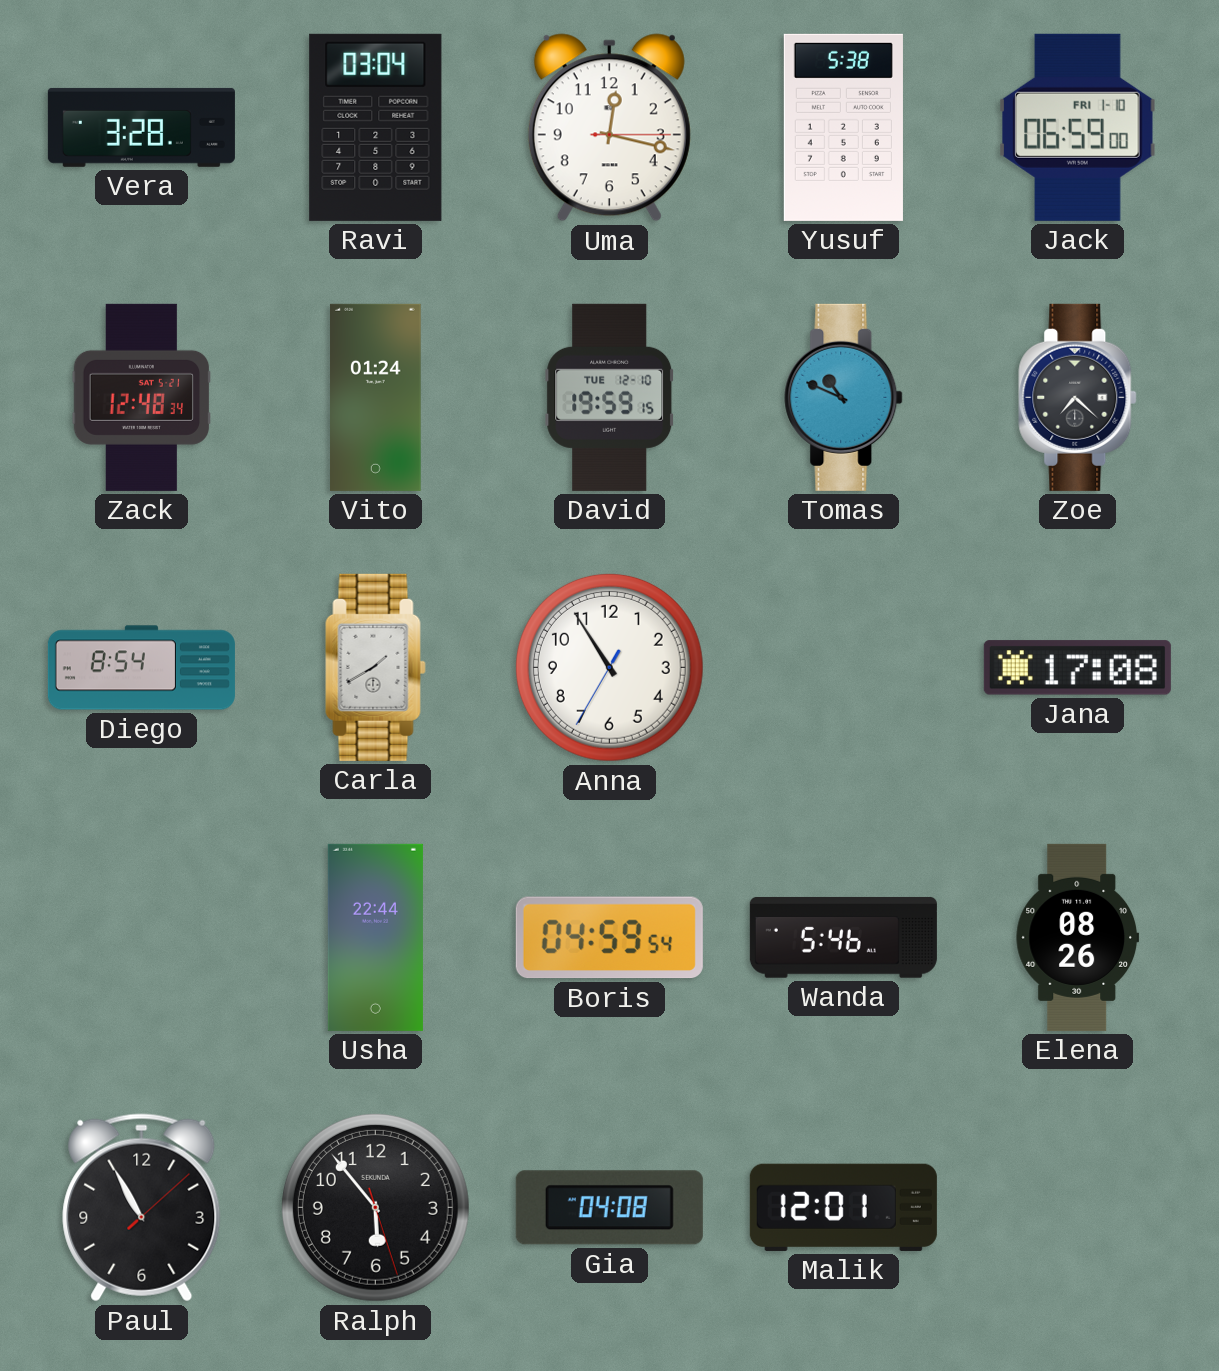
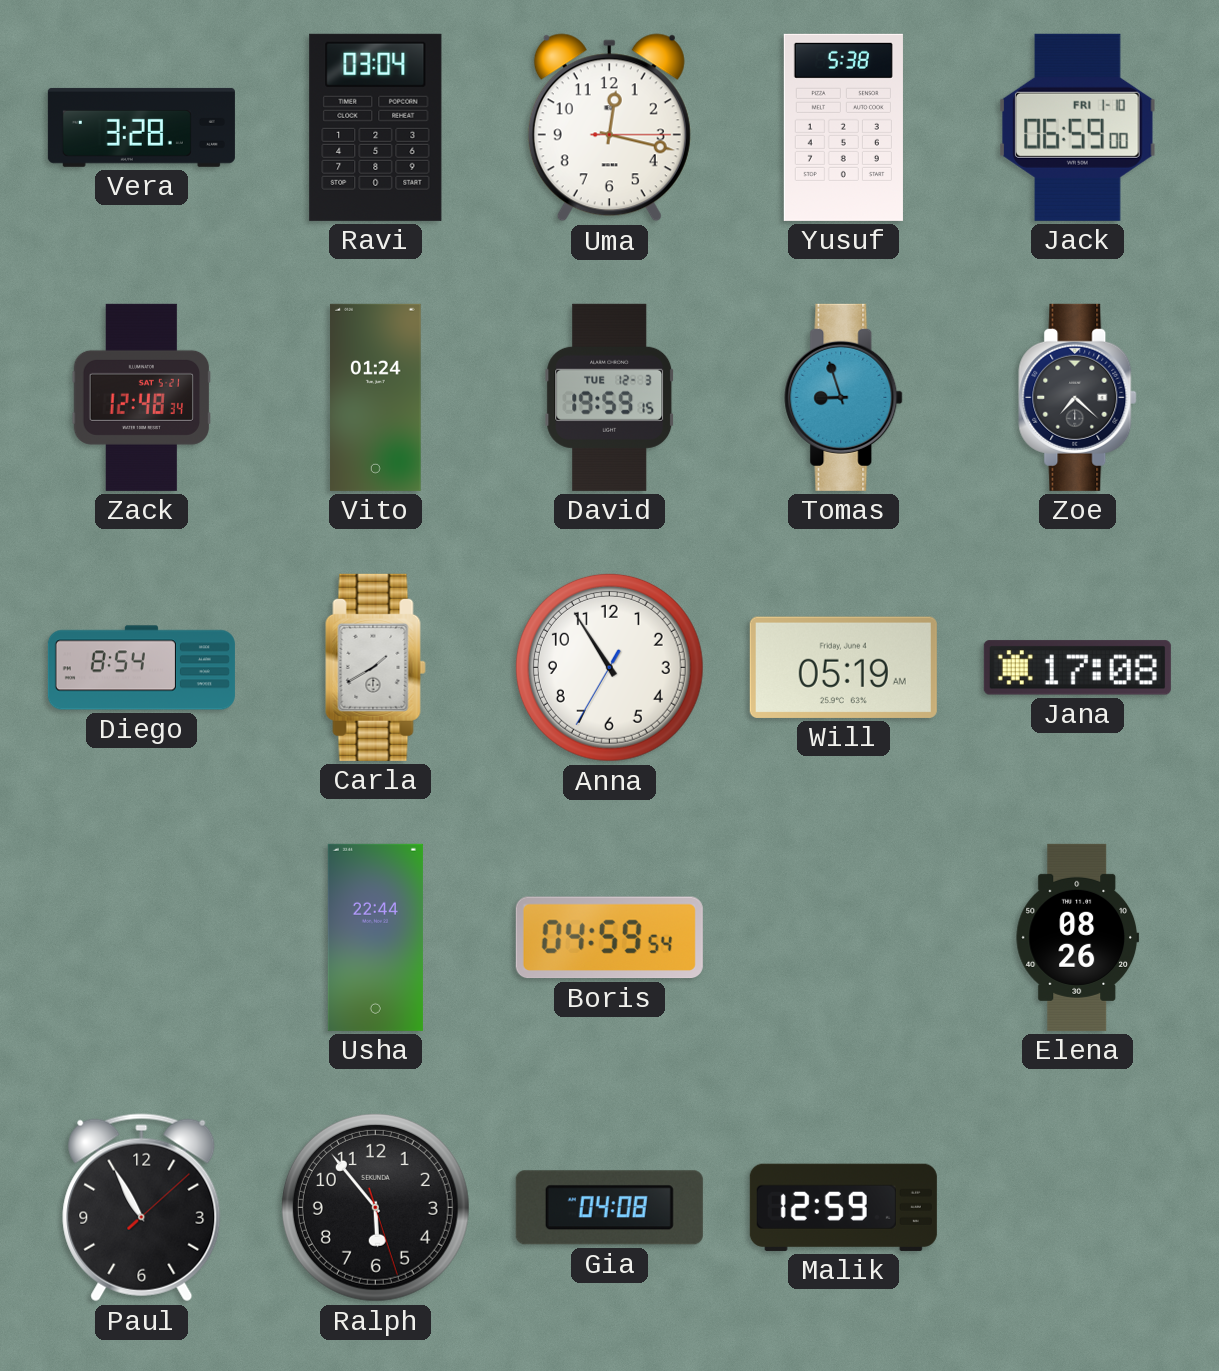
David date: TUE 12-10 -> TUE 12-3 (610, 397)
Tomas: 10:49 -> 8:57 (844, 397)
Will: none -> 05:19 (843, 667)
Wanda: 5:46 -> none (843, 938)
Malik: 12:01 -> 12:59 (843, 1207)
